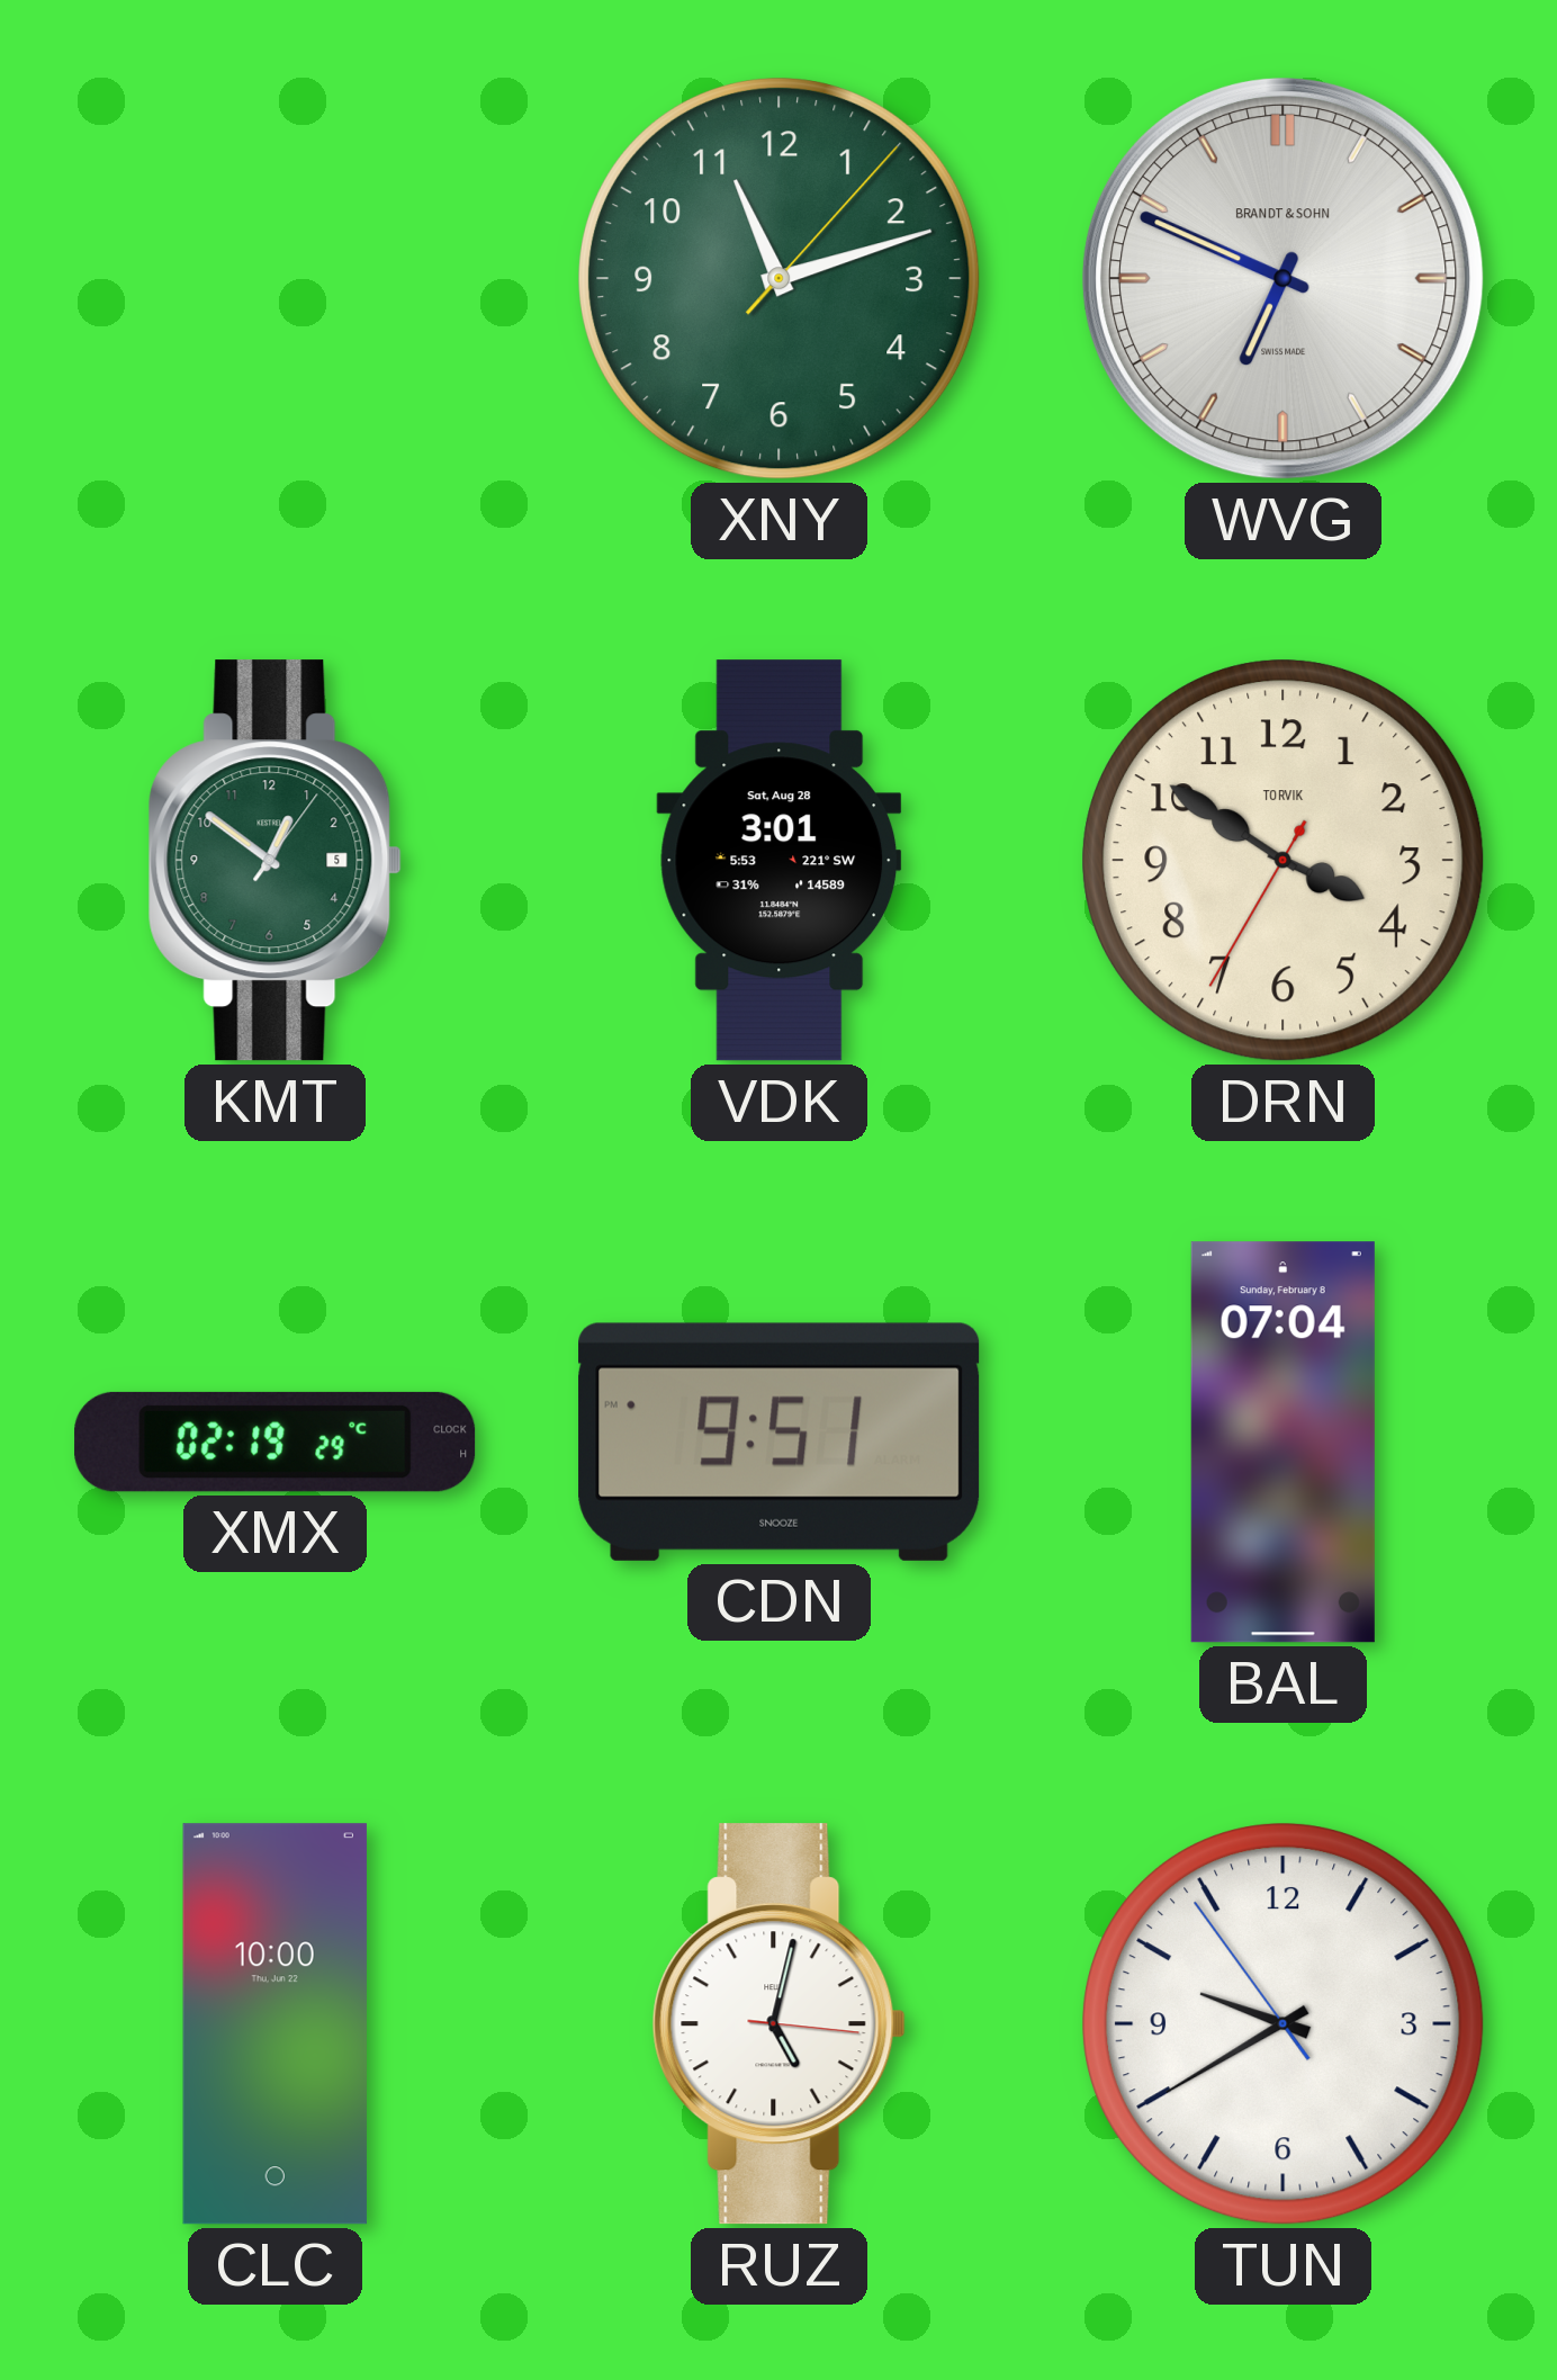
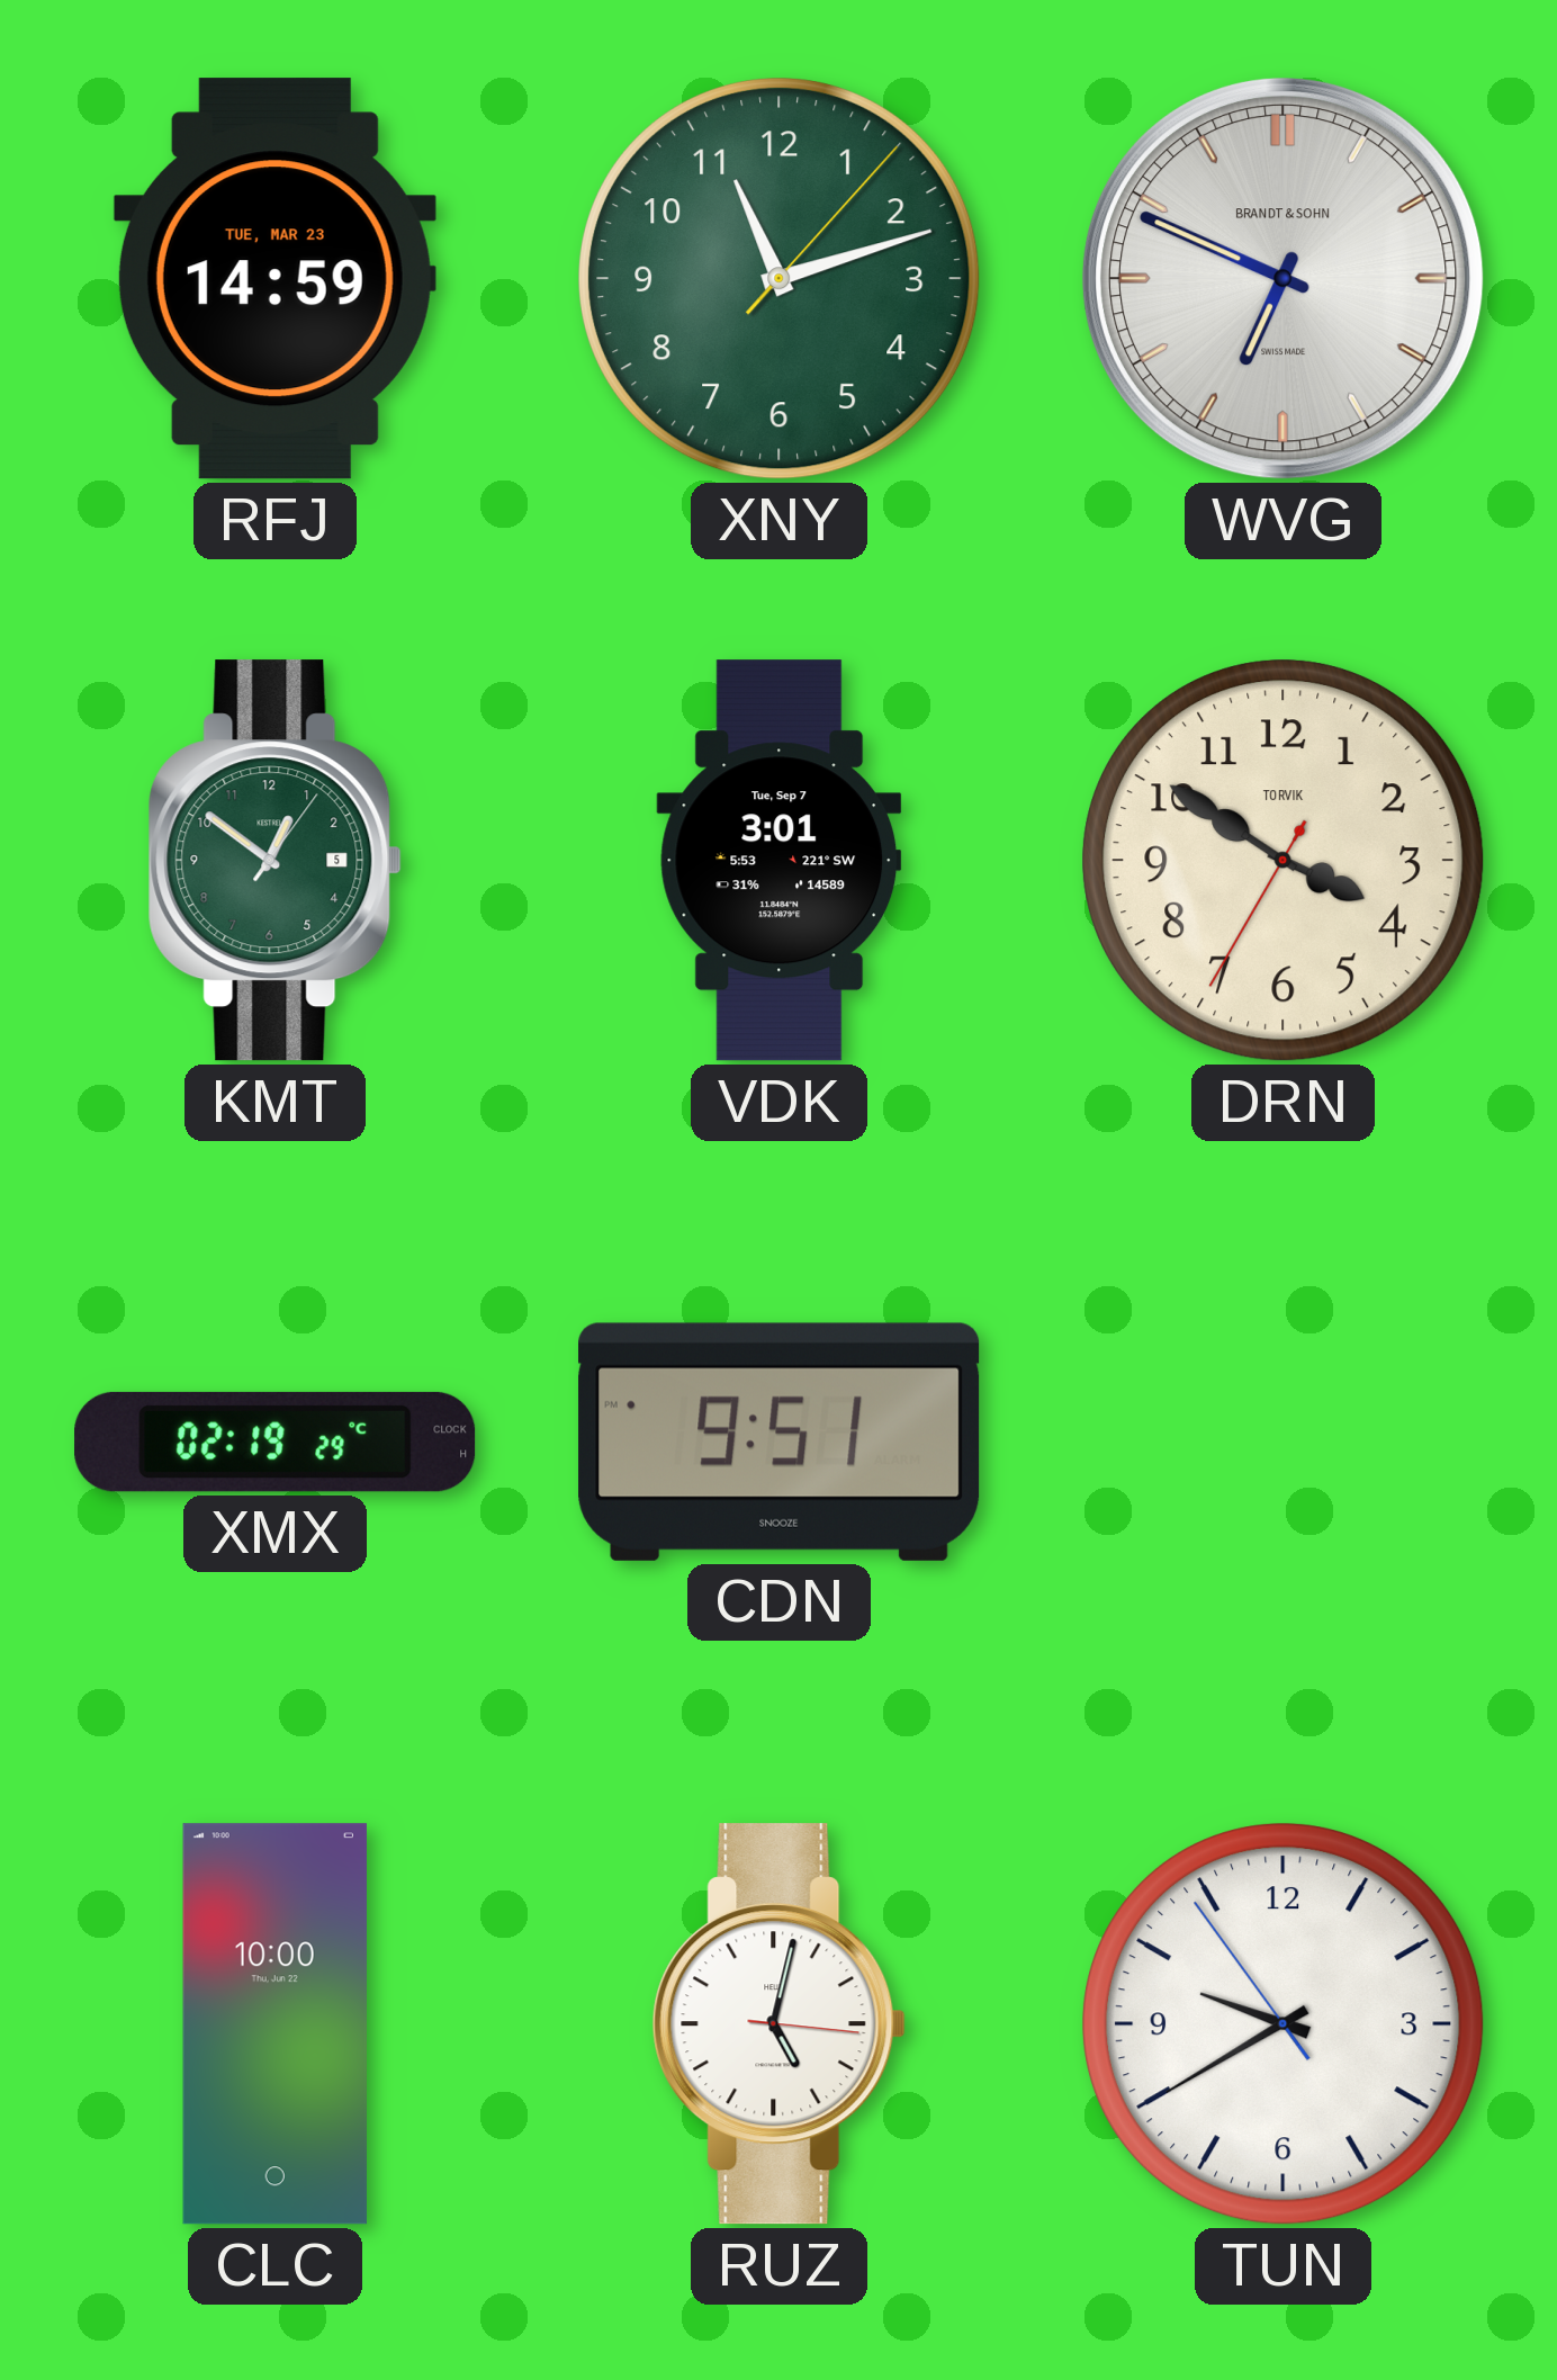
RFJ: none -> 14:59 (274, 279)
VDK date: Sat, Aug 28 -> Tue, Sep 7 (780, 861)
BAL: 07:04 -> none (1282, 1443)
